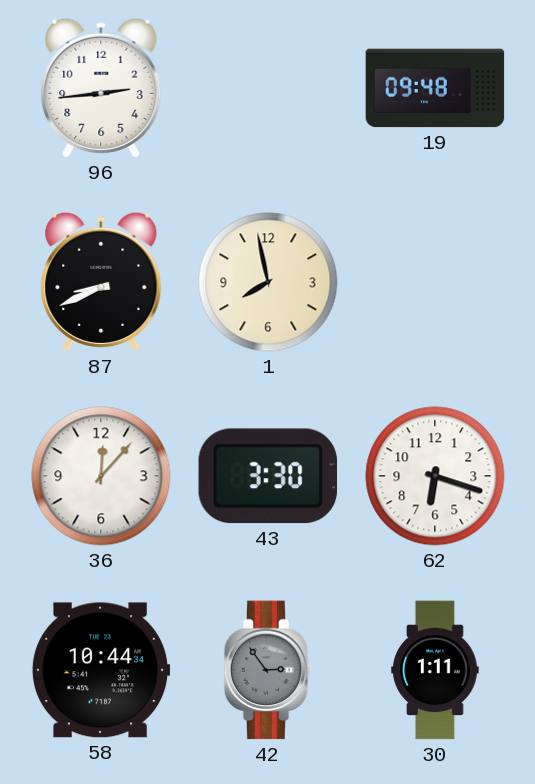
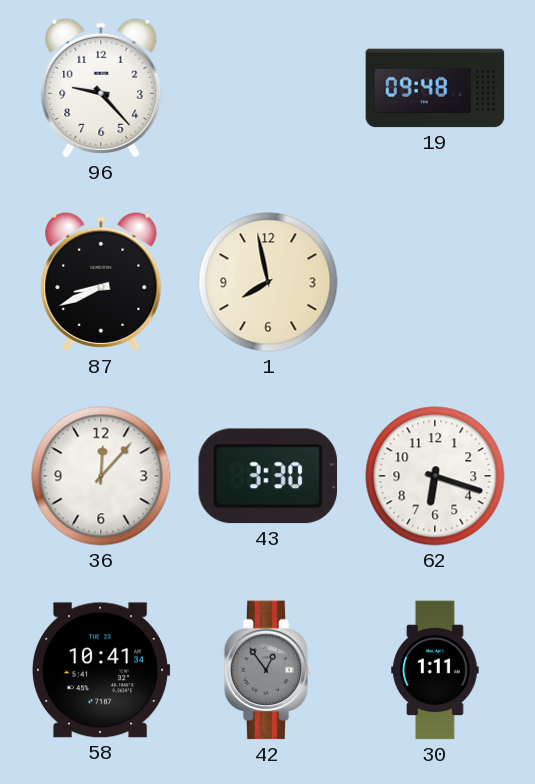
96: 2:44 -> 9:23 (101, 88)
58: 10:44 -> 10:41 (101, 670)
42: 2:54 -> 12:54 (268, 670)
